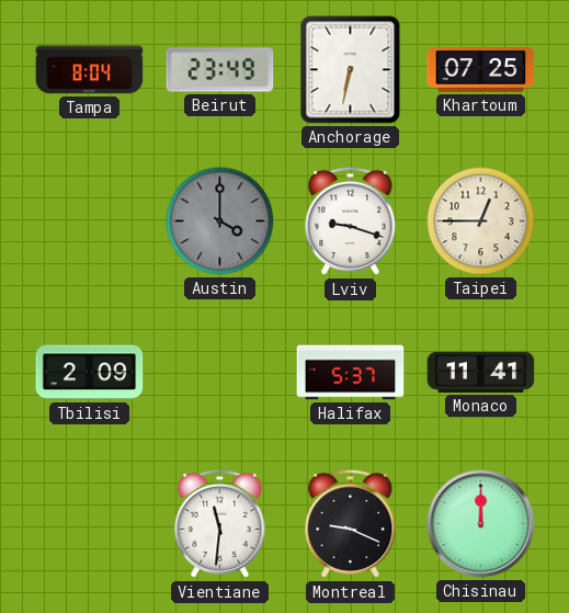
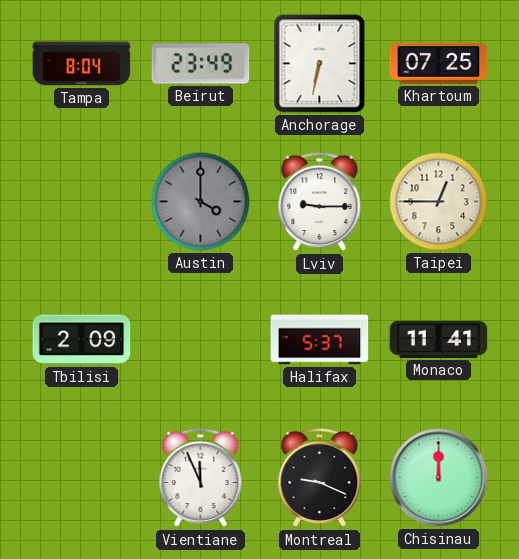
Lviv: 9:18 -> 9:15 (320, 202)
Vientiane: 11:31 -> 11:56 (201, 478)
